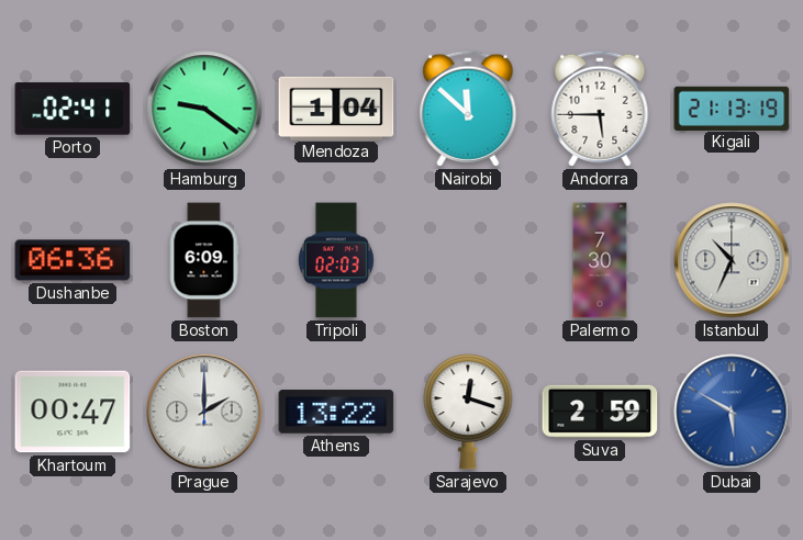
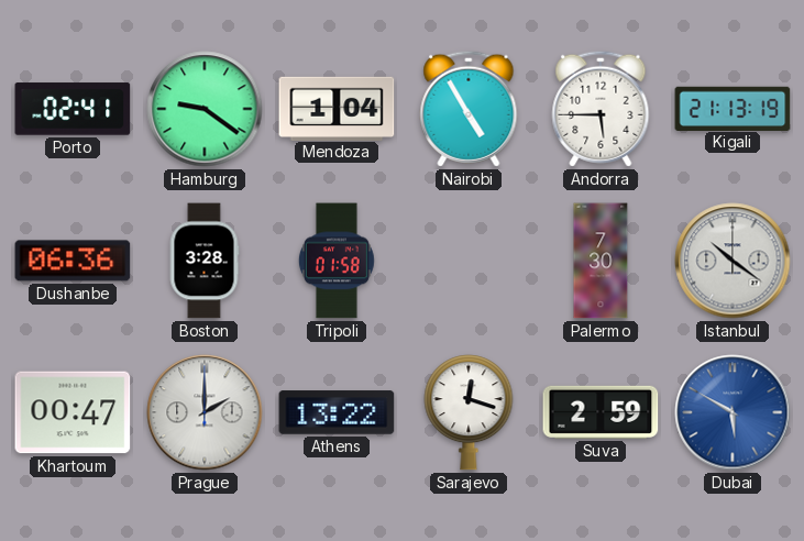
Nairobi: 11:52 -> 4:55 (469, 109)
Boston: 6:09 -> 3:28 (205, 261)
Tripoli: 02:03 -> 01:58 (337, 261)
Istanbul: 10:34 -> 10:21 (733, 261)
